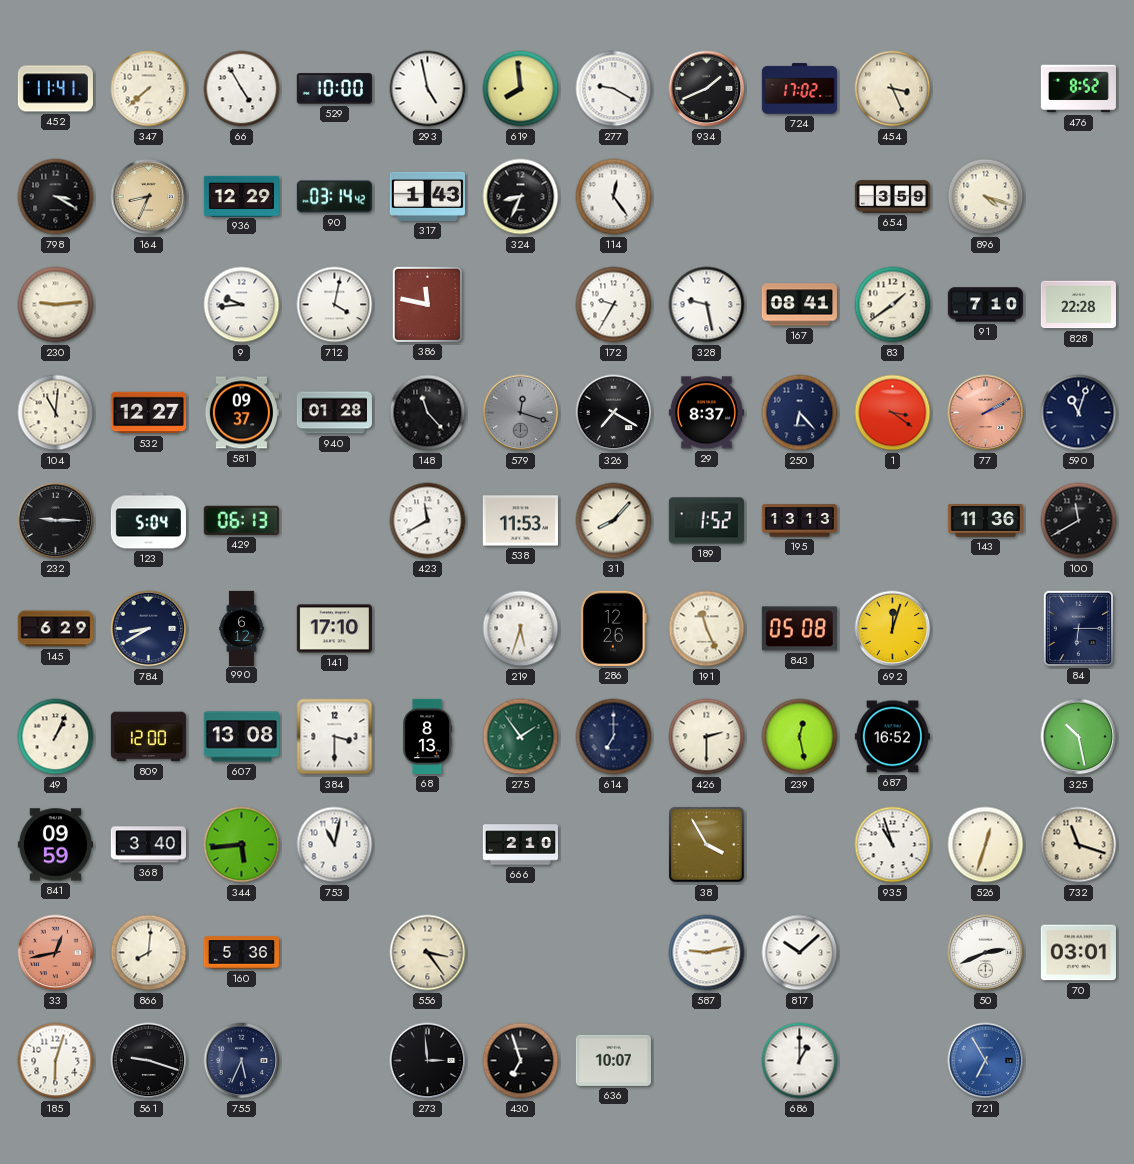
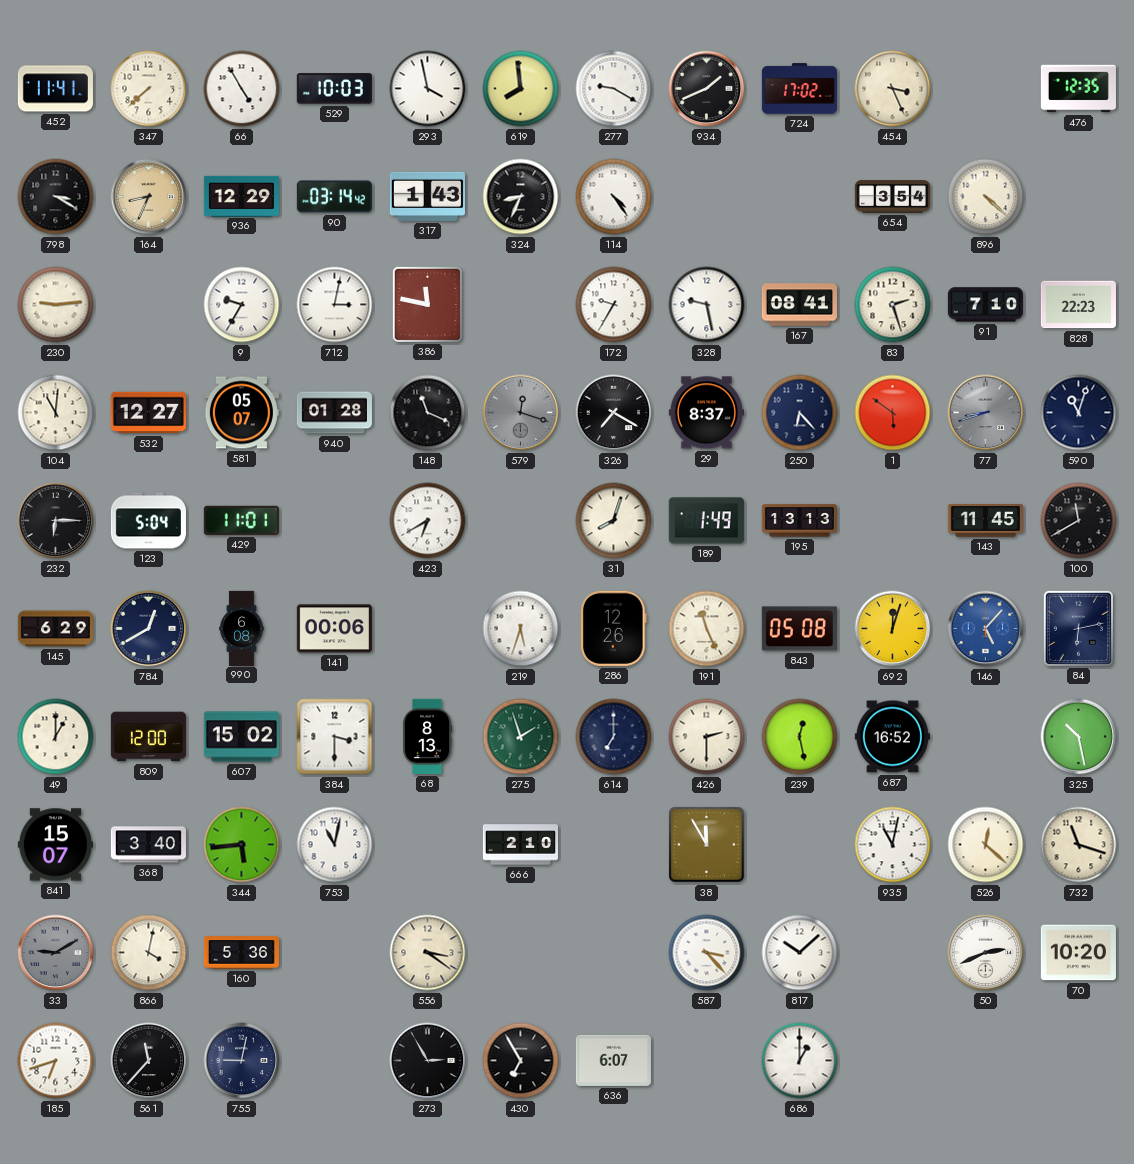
529: 10:00 -> 10:03 (334, 89)
293: 4:58 -> 3:58 (428, 89)
476: 8:52 -> 12:35 (1078, 89)
114: 12:24 -> 4:24 (614, 197)
654: 3:59 -> 3:54 (892, 197)
896: 4:18 -> 4:22 (986, 197)
9: 9:44 -> 9:35 (242, 305)
712: 4:02 -> 3:02 (335, 305)
83: 1:39 -> 2:27 (893, 305)
828: 22:28 -> 22:23 (1078, 305)
581: 09:37 -> 05:07 (241, 413)
148: 11:23 -> 11:19 (428, 413)
1: 3:21 -> 5:51 (893, 413)
77: 2:10 -> 8:42 (986, 413)
77 dial: salmon -> grey (986, 413)
232: 9:15 -> 6:15 (56, 521)
429: 06:13 -> 11:01 (241, 520)
423: 11:40 -> 6:40 (428, 521)
538: 11:53 -> none (520, 521)
31: 8:07 -> 8:03 (614, 521)
189: 1:52 -> 1:49 (706, 521)
143: 11:36 -> 11:45 (985, 521)
784: 8:40 -> 12:40 (149, 629)
990: 6:12 -> 6:08 (242, 628)
141: 17:10 -> 00:06 (334, 629)
146: none -> 5:07 (986, 629)
84: 6:15 -> 6:13 (1078, 628)
49: 1:04 -> 1:00 (56, 737)
607: 13:08 -> 15:02 (241, 737)
275: 1:54 -> 1:57 (521, 737)
841: 09:59 -> 15:07 (55, 845)
38: 3:55 -> 11:55 (706, 844)
935: 10:57 -> 11:02 (893, 845)
526: 12:33 -> 12:22 (986, 845)
33: 12:43 -> 9:10 (56, 953)
33 dial: salmon -> grey (56, 953)
866: 8:01 -> 4:02 (149, 953)
556: 3:24 -> 3:21 (428, 953)
587: 9:13 -> 3:23 (707, 953)
70: 03:01 -> 10:20 (1078, 953)
185: 6:03 -> 6:42 (56, 1061)
561: 9:18 -> 11:37 (149, 1061)
755: 5:34 -> 9:02 (242, 1061)
273: 2:59 -> 2:55 (428, 1061)
430: 6:57 -> 6:55 (521, 1061)
636: 10:07 -> 6:07 (613, 1060)
721: 6:55 -> none (986, 1061)
